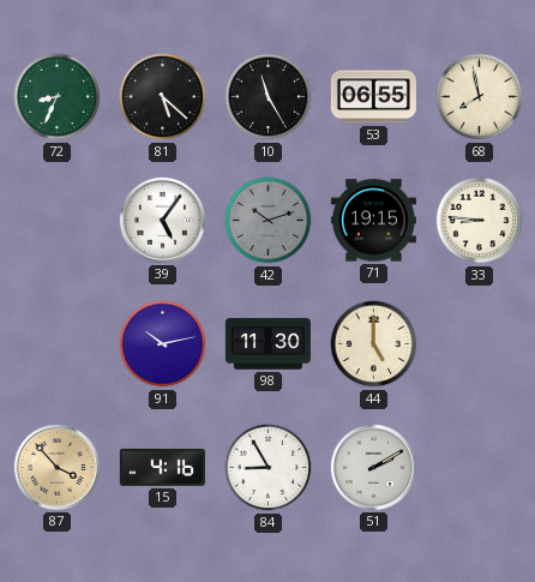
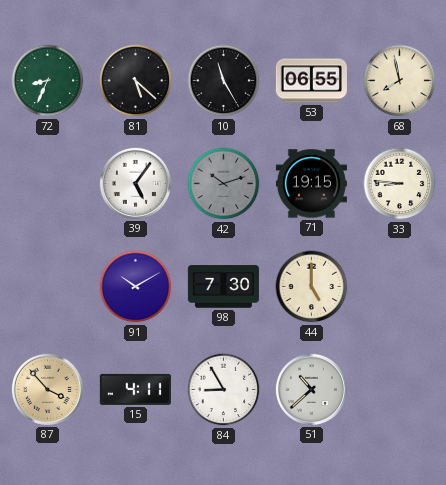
91: 10:13 -> 10:10 (136, 287)
98: 11:30 -> 7:30 (223, 287)
15: 4:16 -> 4:11 (135, 389)
51: 2:10 -> 10:38 (311, 389)
